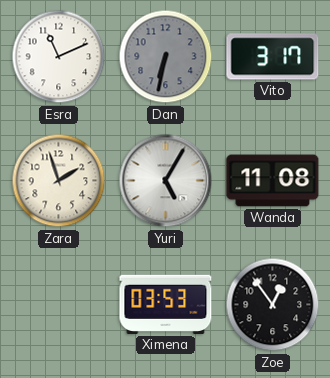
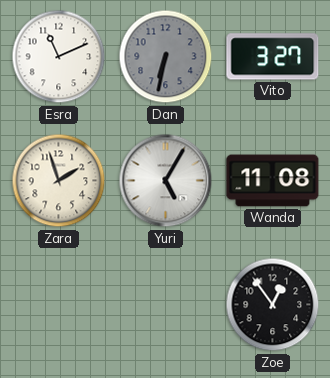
Vito: 3:17 -> 3:27 (273, 57)
Ximena: 03:53 -> none (166, 304)
